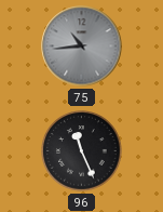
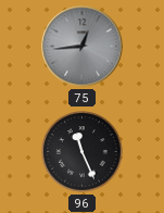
75: 10:44 -> 12:44 (83, 47)
